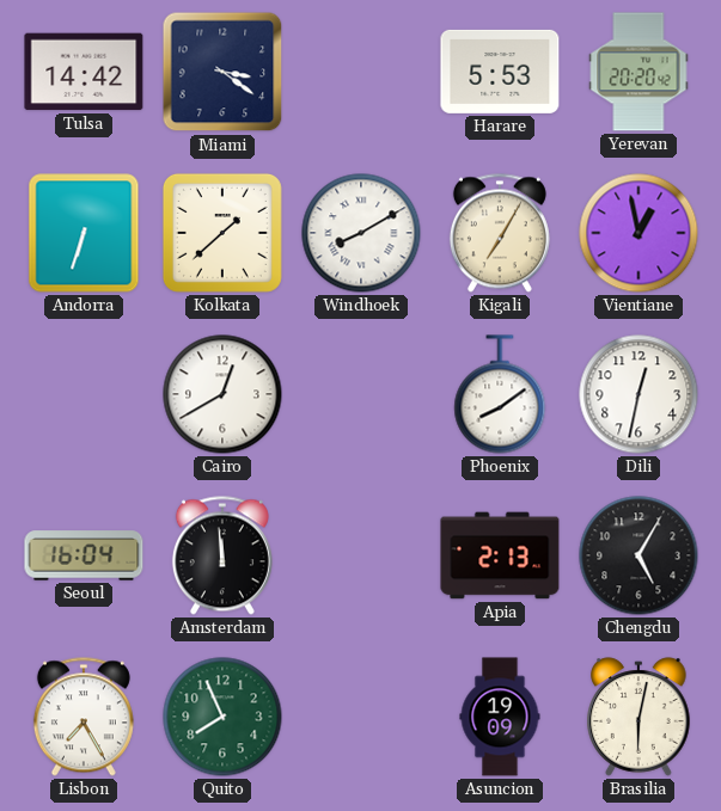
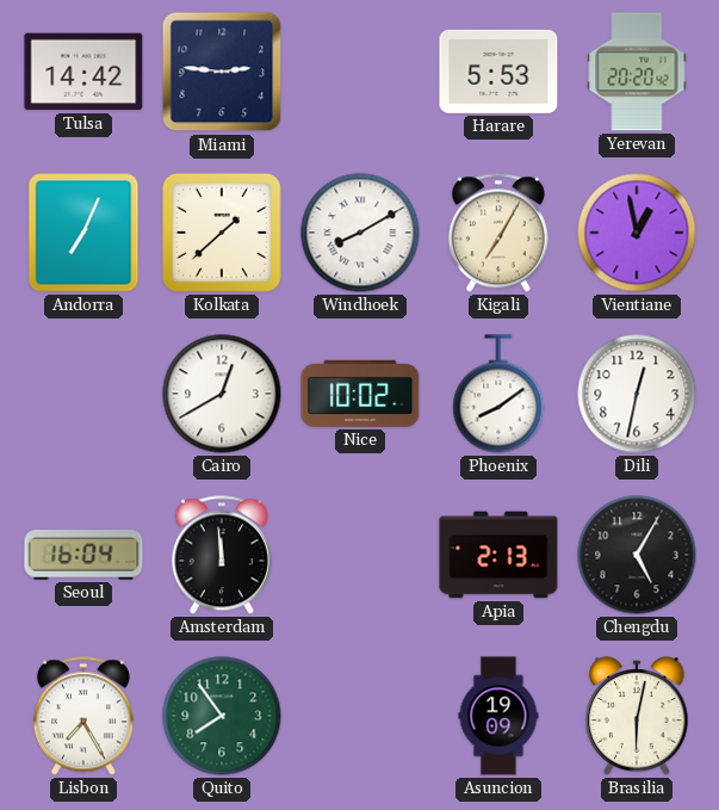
Miami: 3:21 -> 2:46 (222, 72)
Andorra: 6:33 -> 7:04 (83, 233)
Nice: none -> 10:02 (360, 394)
Quito: 7:56 -> 7:54 (222, 716)
